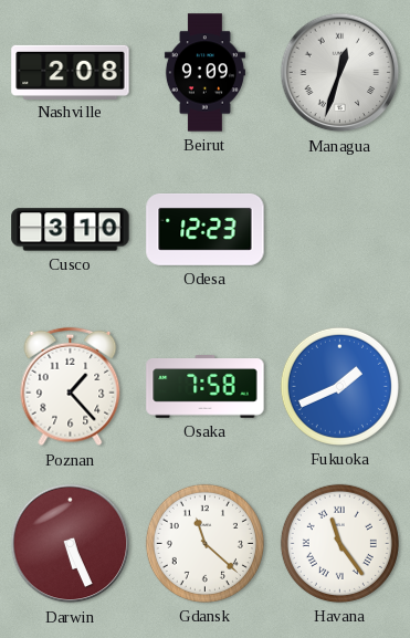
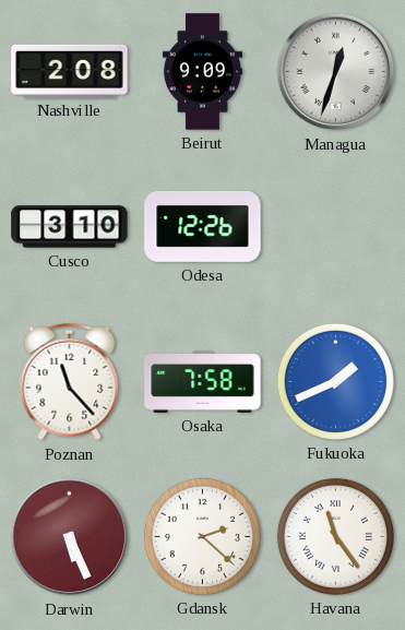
Odesa: 12:23 -> 12:26 (203, 226)
Poznan: 1:23 -> 11:23 (70, 382)
Gdansk: 11:22 -> 2:22 (202, 536)
